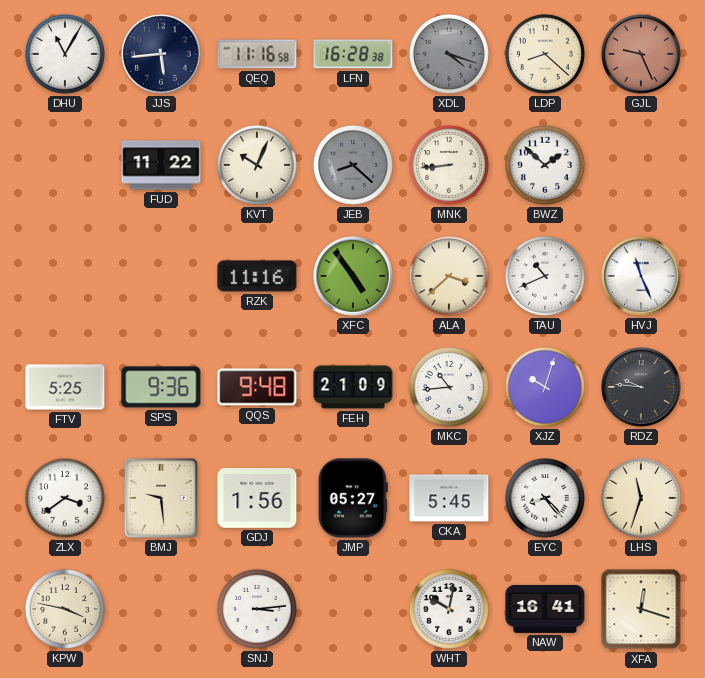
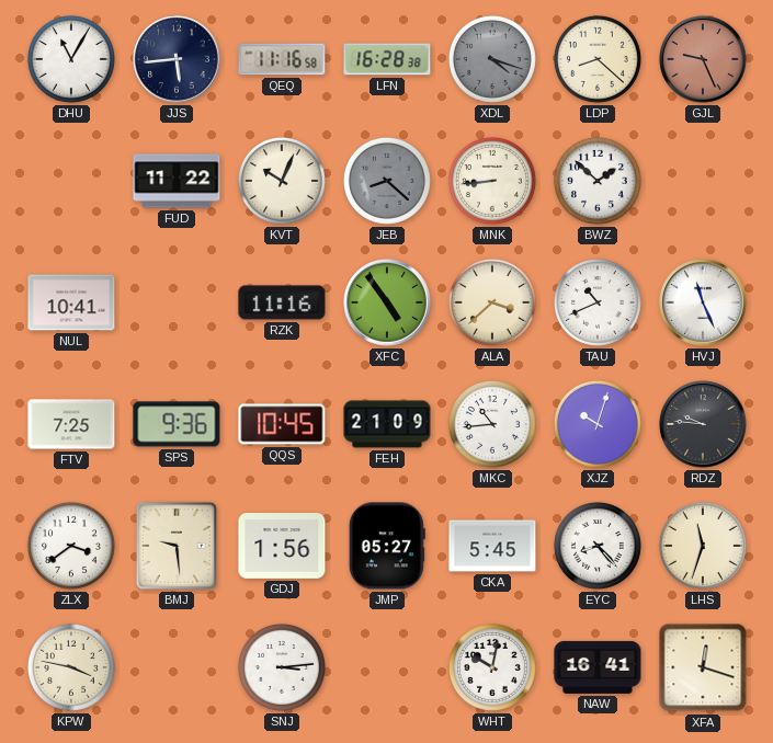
NUL: none -> 10:41 (71, 302)
FTV: 5:25 -> 7:25 (71, 424)
QQS: 9:48 -> 10:45 (282, 424)
